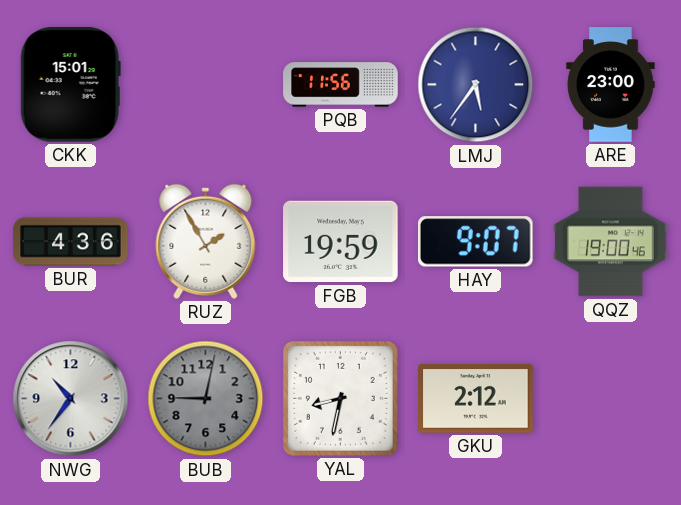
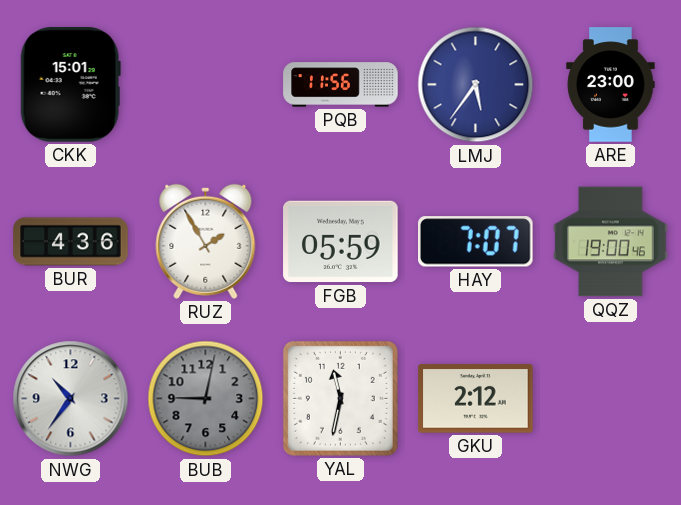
FGB: 19:59 -> 05:59 (341, 242)
HAY: 9:07 -> 7:07 (476, 242)
YAL: 8:32 -> 11:32 (340, 398)
